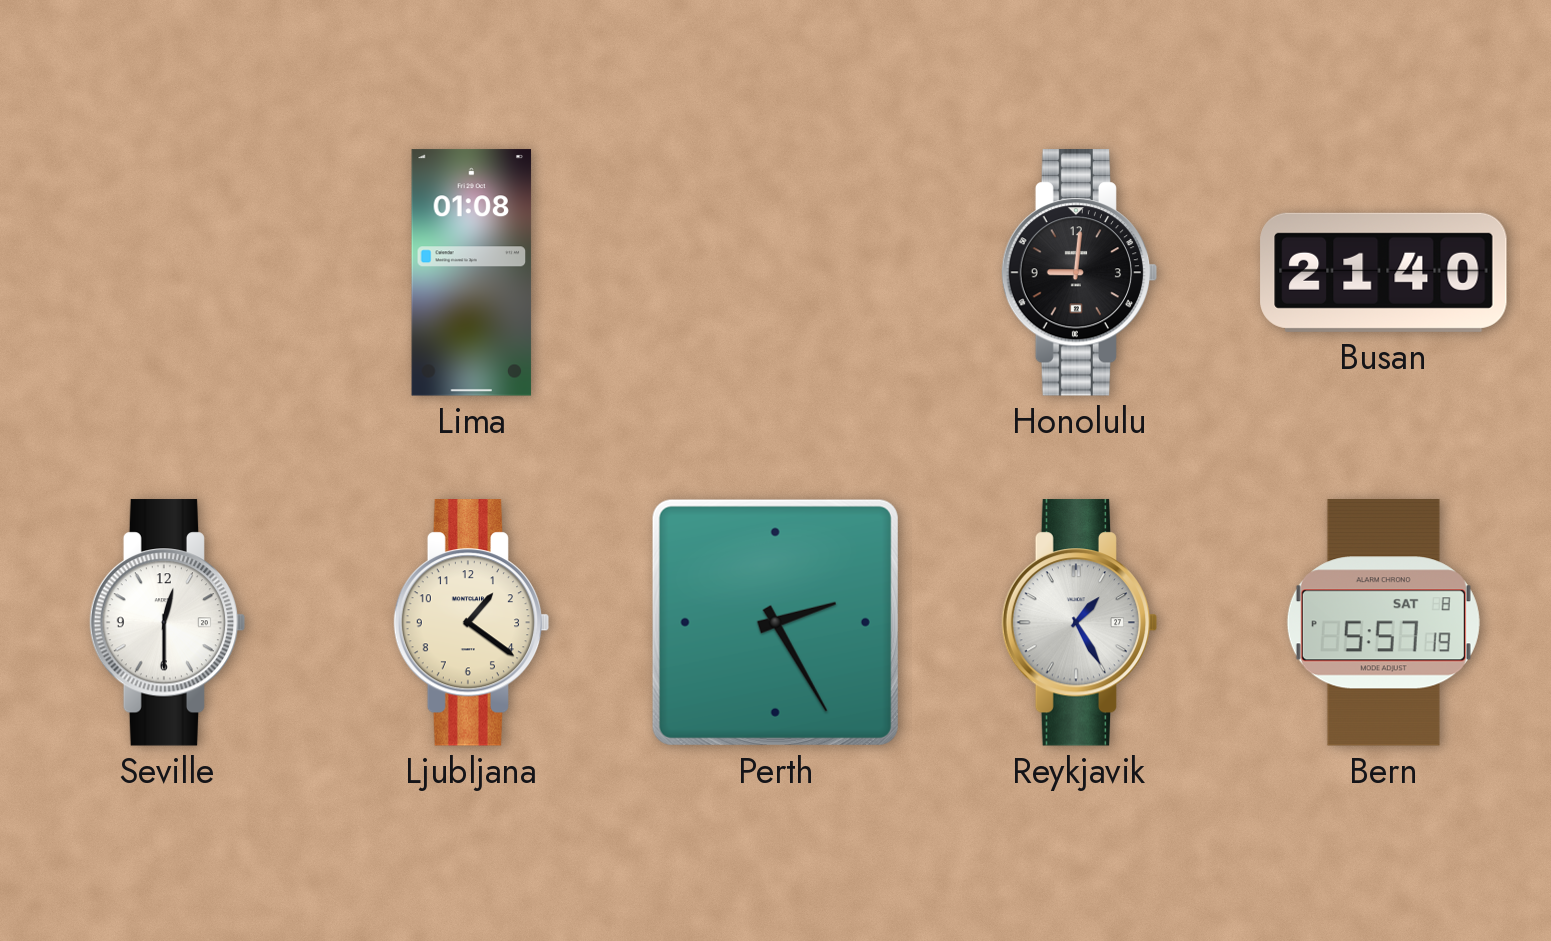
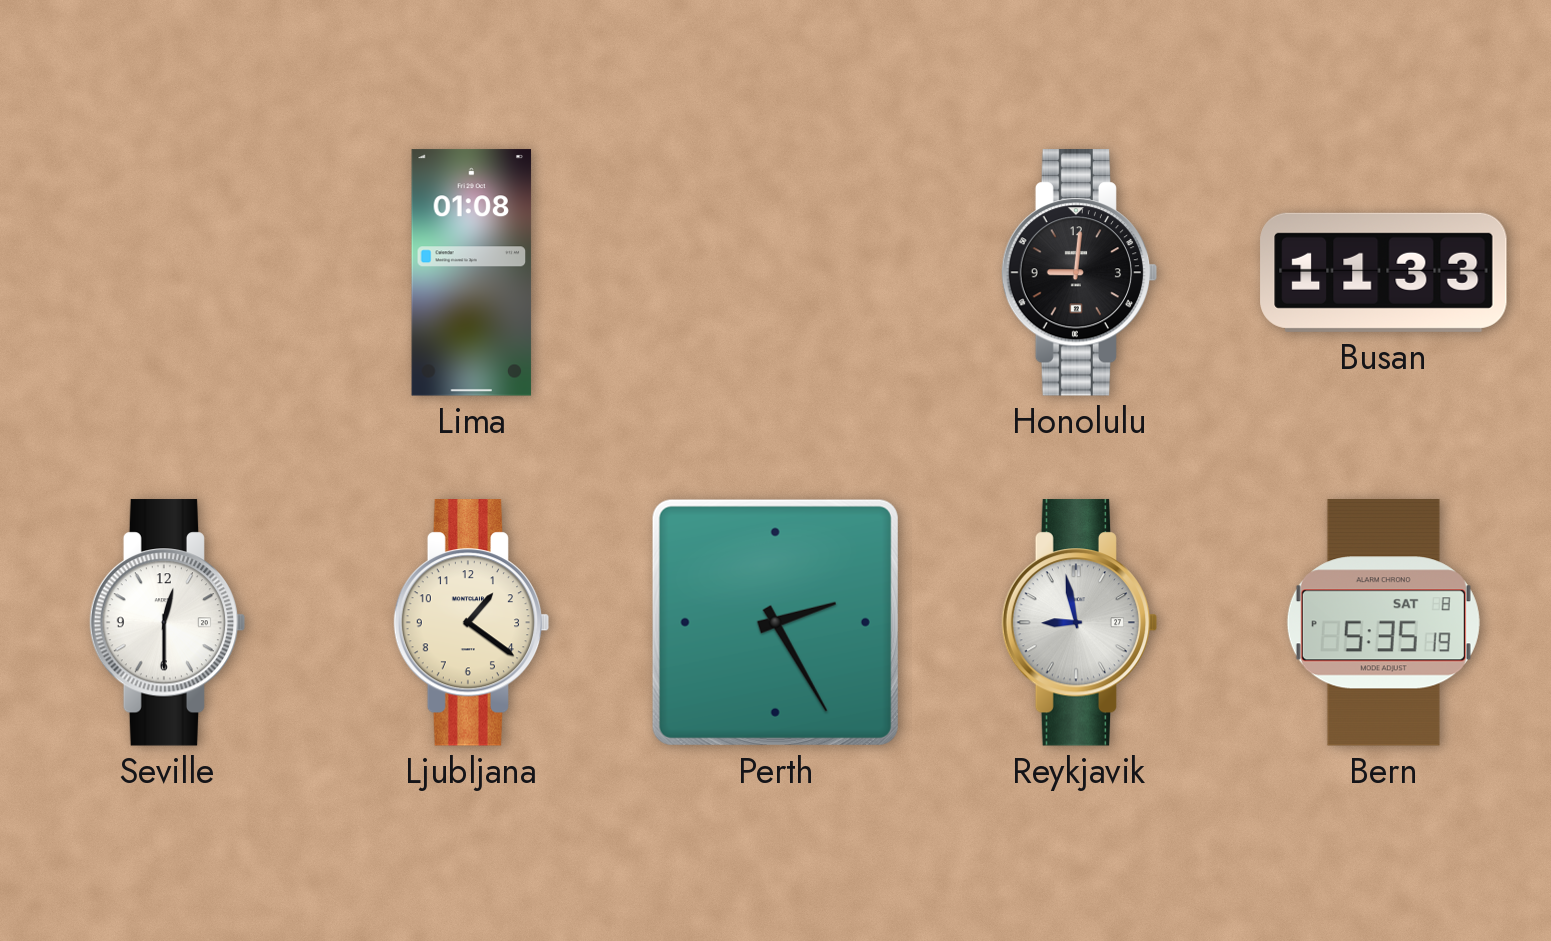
Busan: 21:40 -> 11:33 (1384, 272)
Reykjavik: 1:25 -> 8:58 (1080, 623)
Bern: 5:57 -> 5:35 (1383, 623)
